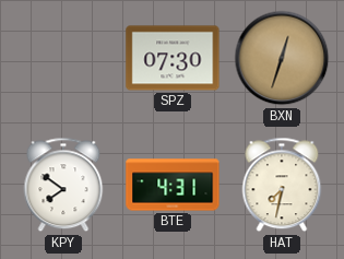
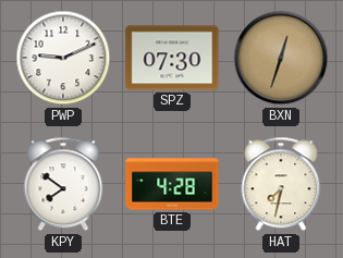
PWP: none -> 9:11 (63, 58)
BTE: 4:31 -> 4:28 (172, 184)
